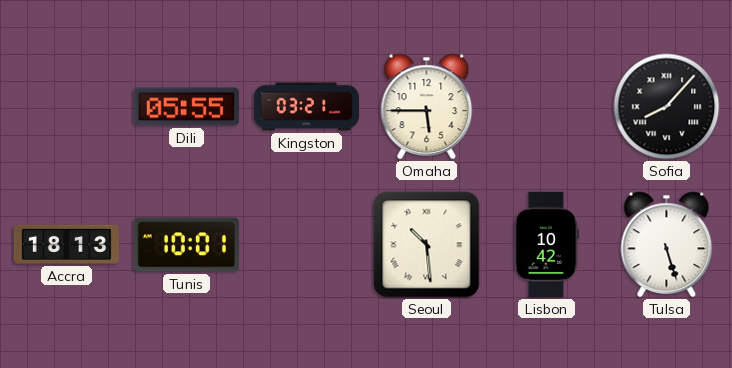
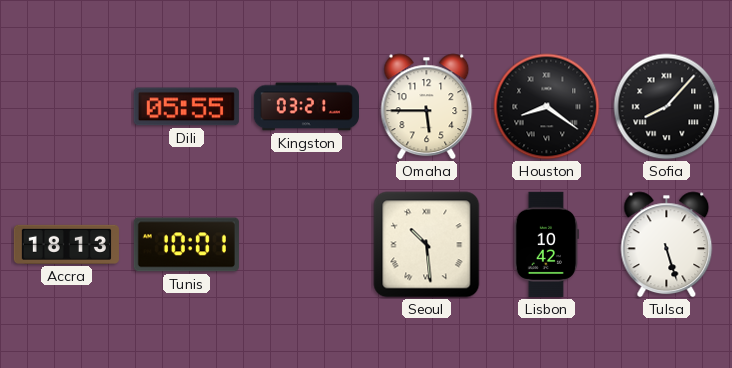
Houston: none -> 8:21 (547, 107)
